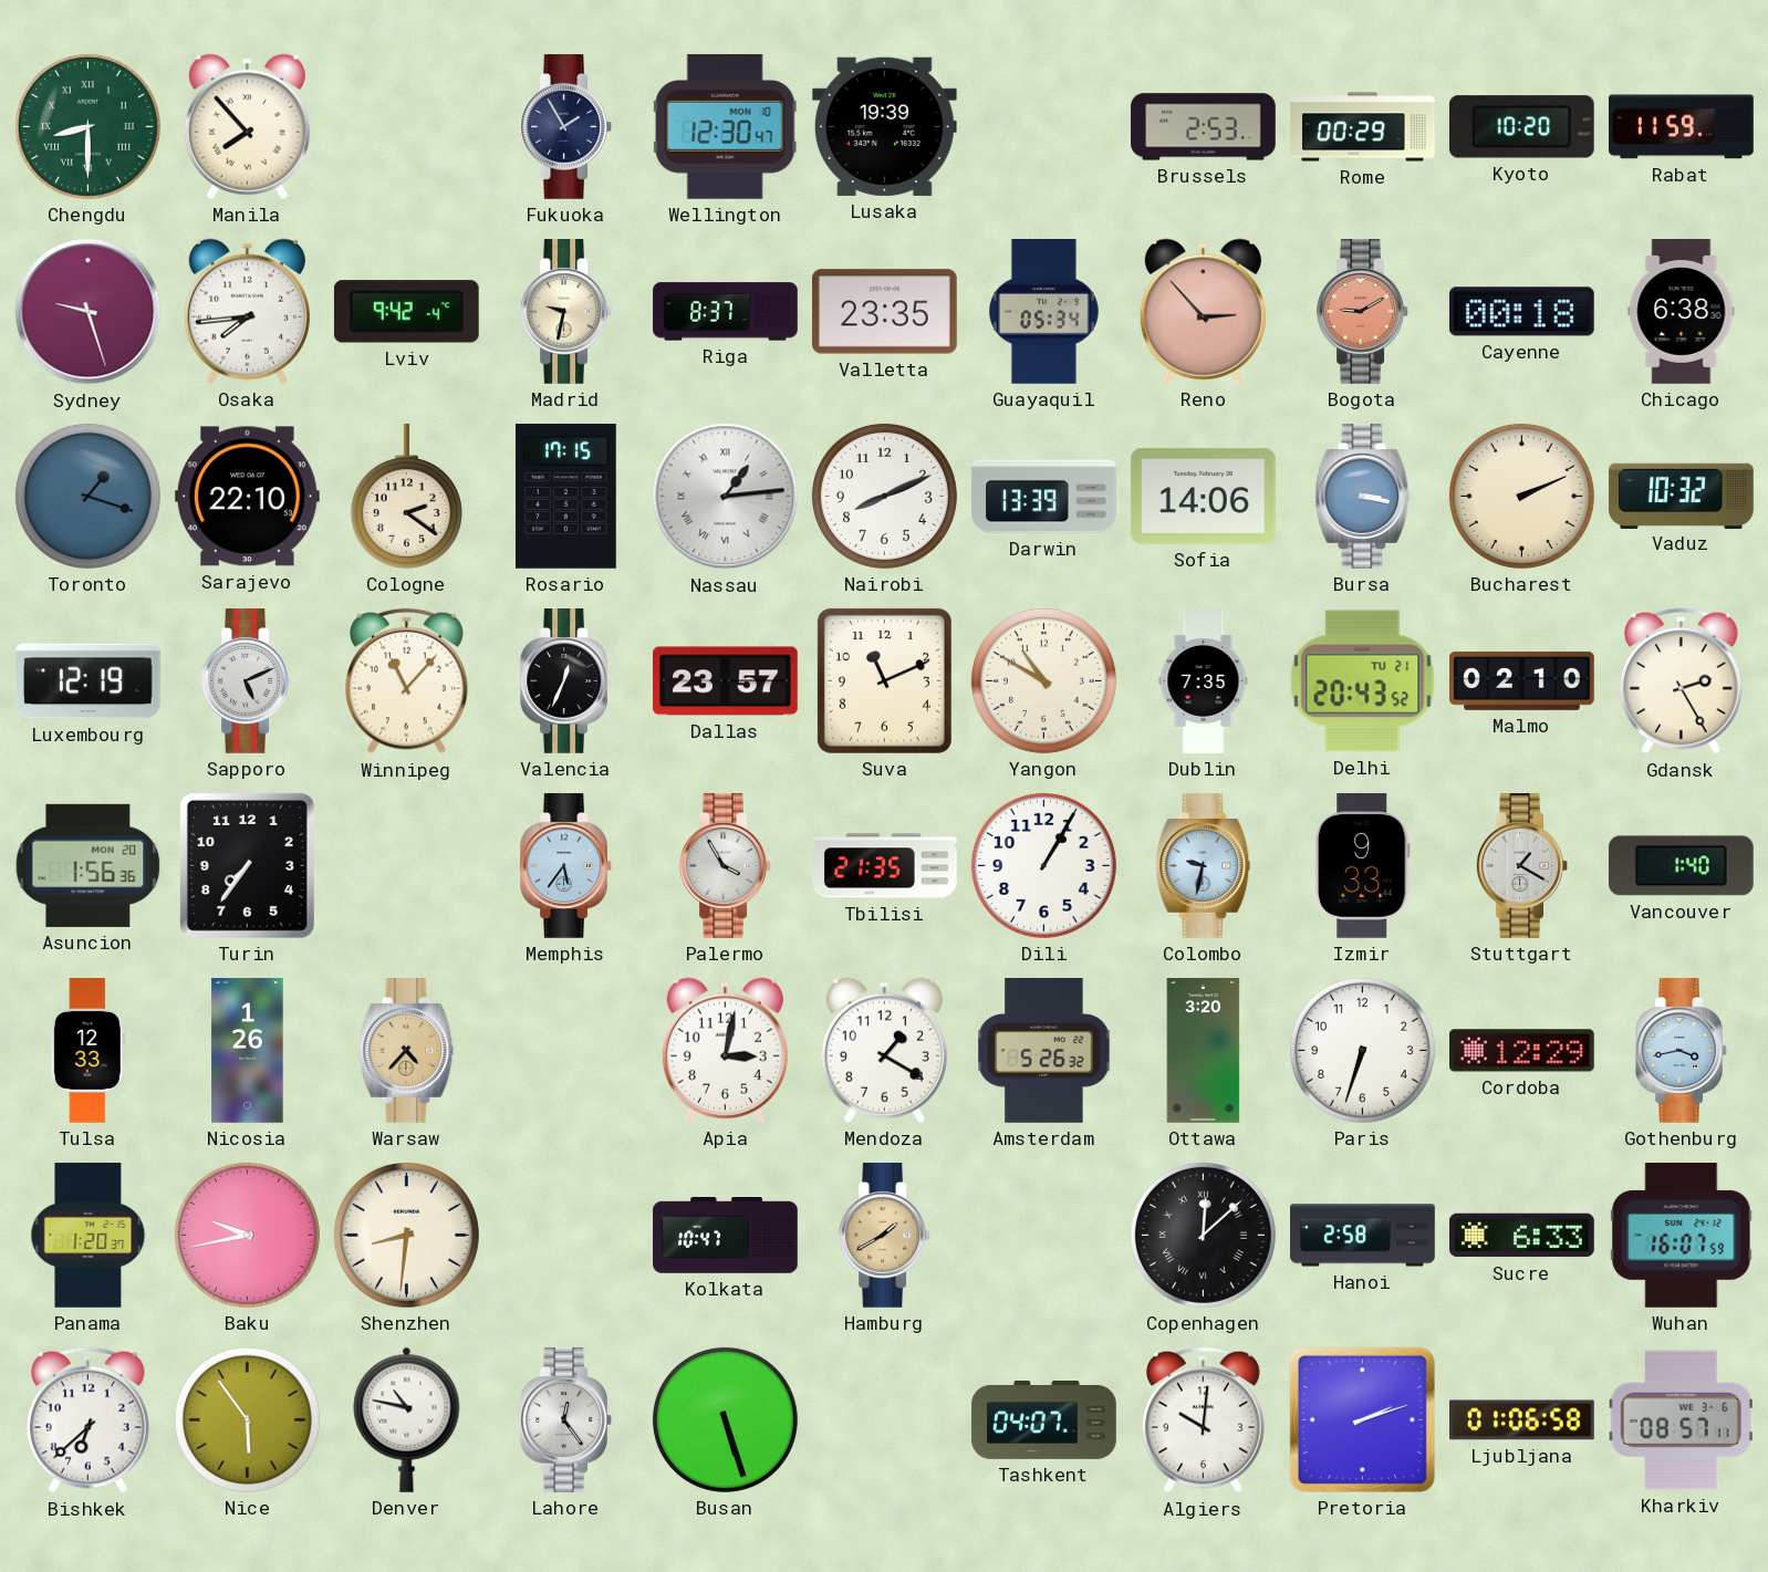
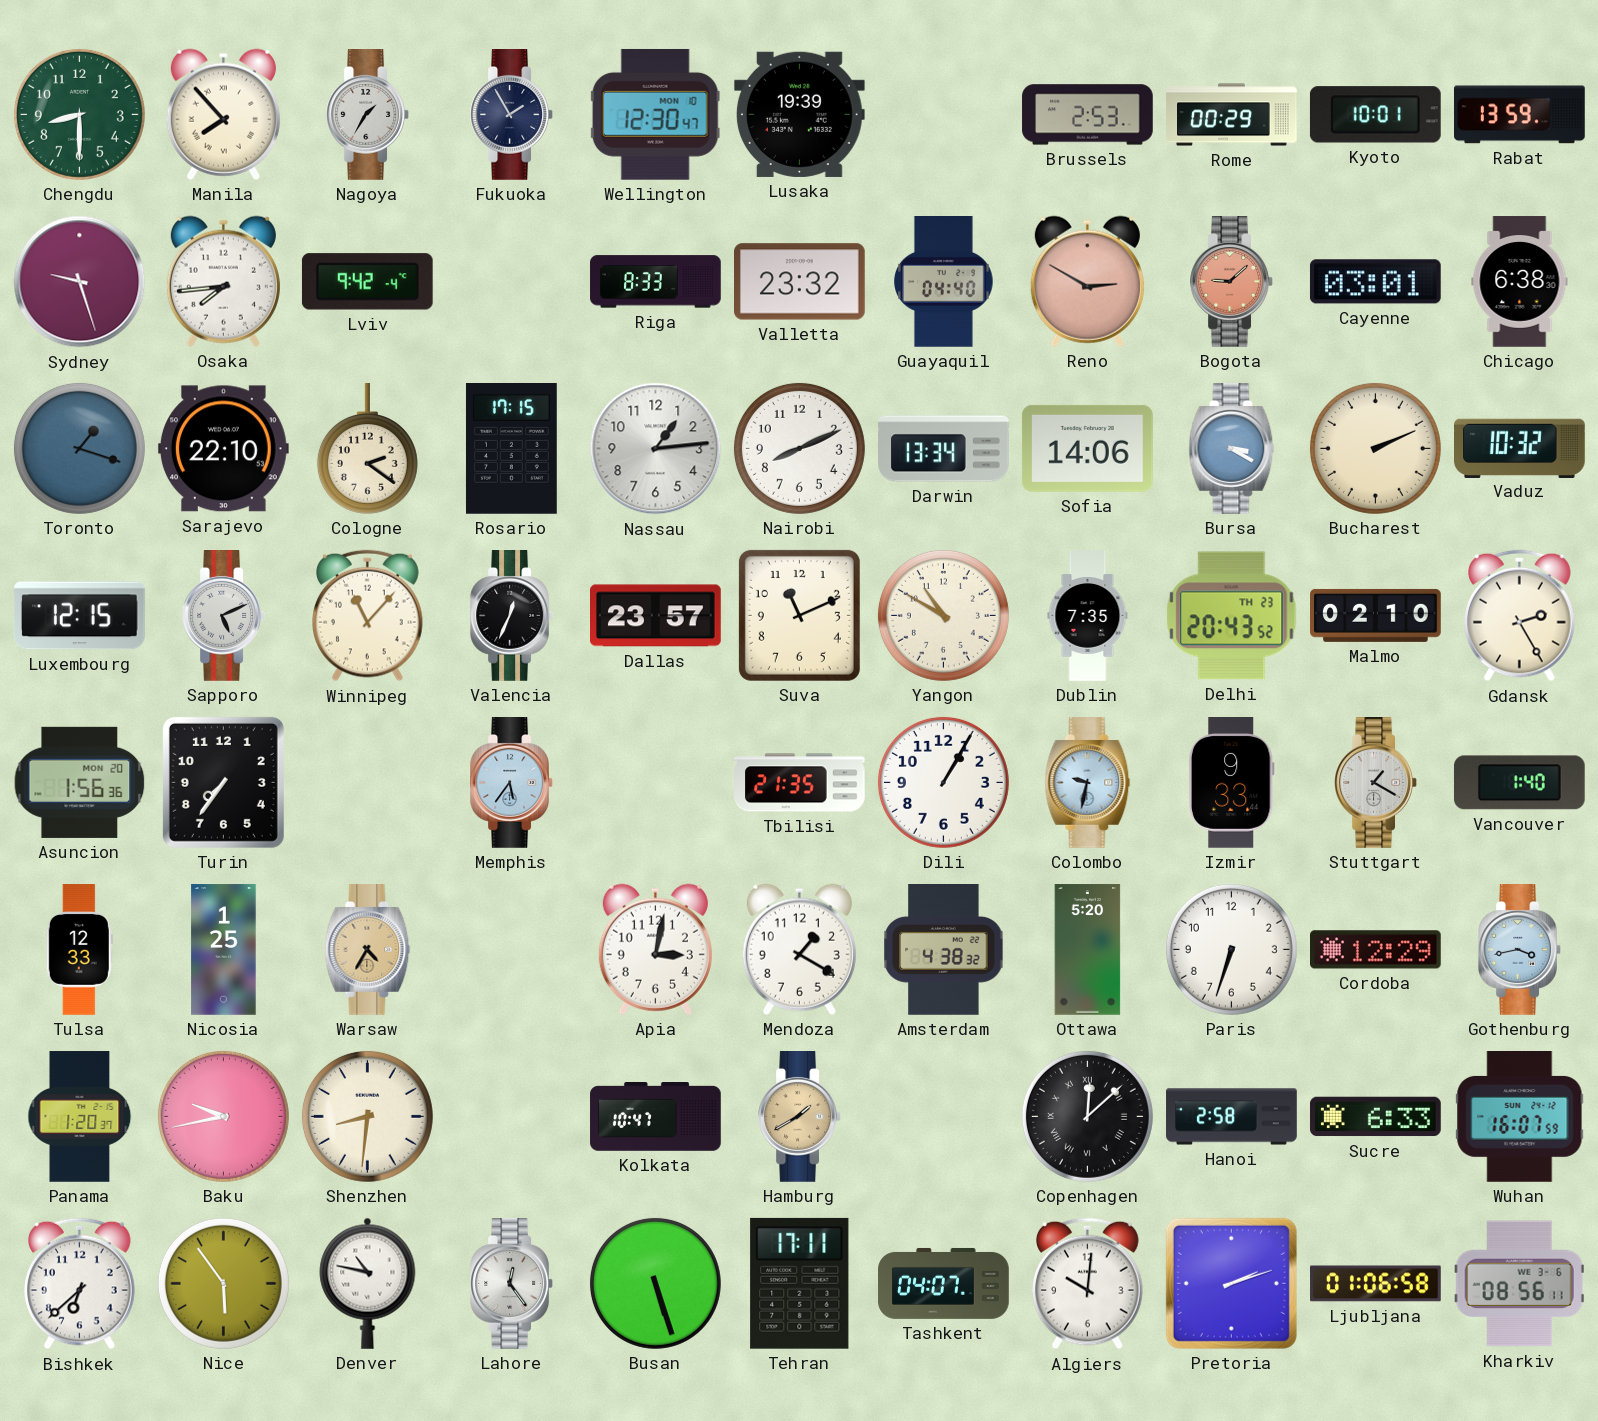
Chengdu numerals: Roman -> Arabic (79, 114)
Nagoya: none -> 1:35 (367, 115)
Kyoto: 10:20 -> 10:01 (1375, 115)
Rabat: 11:59 -> 13:59 (1520, 115)
Madrid: 9:32 -> none (565, 312)
Riga: 8:37 -> 8:33 (656, 282)
Valletta: 23:35 -> 23:32 (800, 282)
Guayaquil: 05:34 -> 04:40 (944, 282)
Reno: 2:53 -> 2:50 (1087, 281)
Bogota: 9:10 -> 9:08 (1231, 282)
Cayenne: 00:18 -> 03:01 (1375, 282)
Nassau numerals: Roman -> Arabic (656, 449)
Darwin: 13:39 -> 13:34 (944, 449)
Bursa: 3:17 -> 3:20 (1232, 449)
Luxembourg: 12:19 -> 12:15 (79, 616)
Delhi date: TU 21 -> TH 23 (1232, 616)
Palermo: 3:55 -> none (725, 866)
Nicosia: 1:26 -> 1:25 (224, 950)
Warsaw: 4:37 -> 4:35 (368, 950)
Amsterdam: 5:26 -> 4:38 (944, 950)
Ottawa: 3:20 -> 5:20 (1088, 950)
Tehran: none -> 17:11 (800, 1283)
Kharkiv: 08:57 -> 08:56 (1519, 1284)
